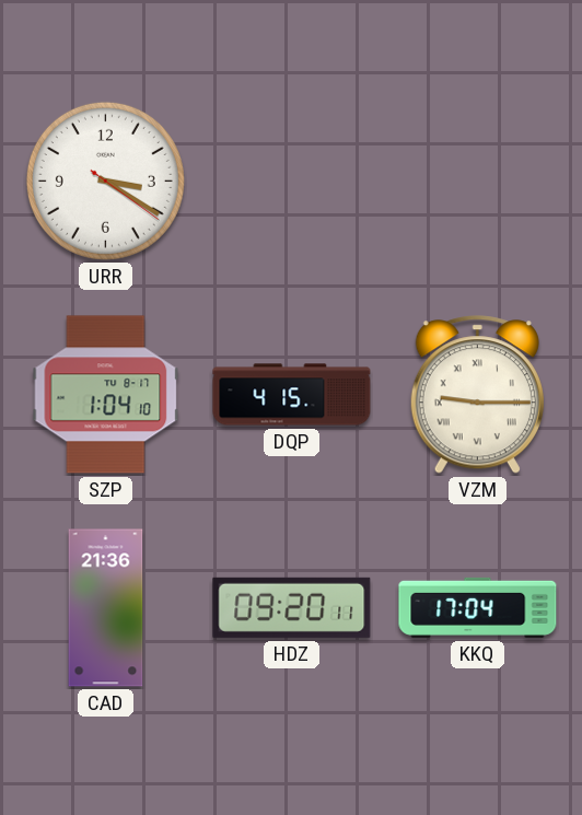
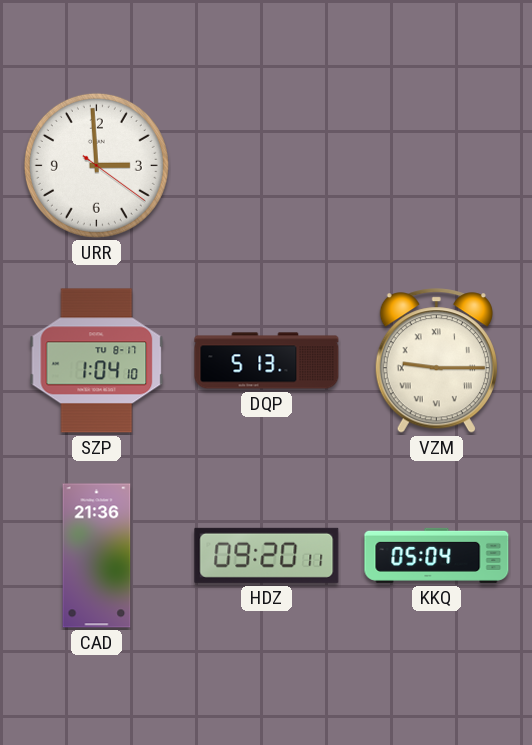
URR: 3:20 -> 2:59 (96, 165)
DQP: 4:15 -> 5:13 (267, 361)
KKQ: 17:04 -> 05:04 (437, 555)
